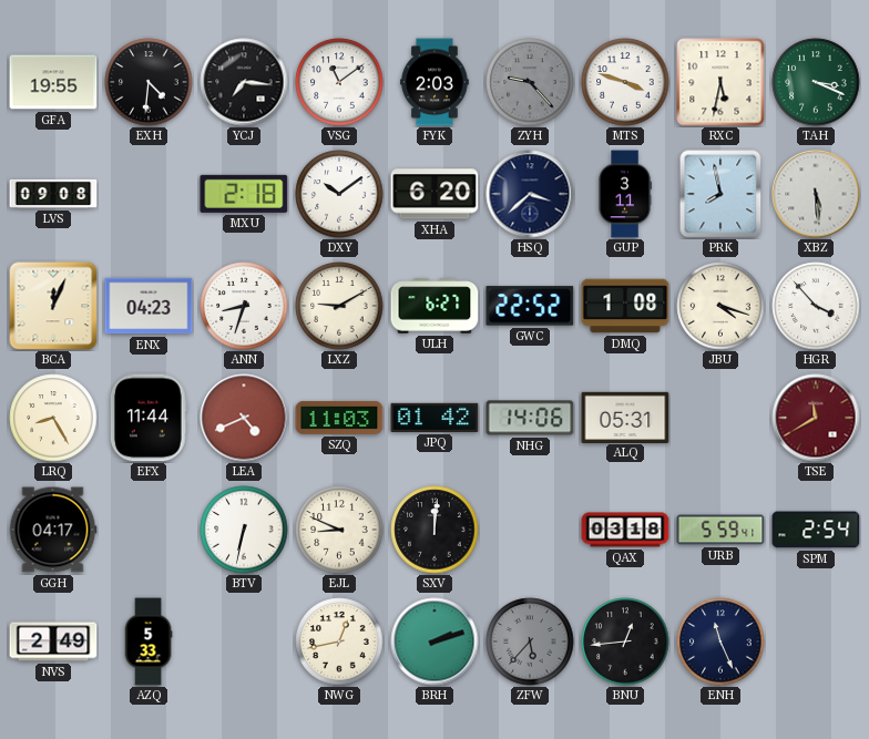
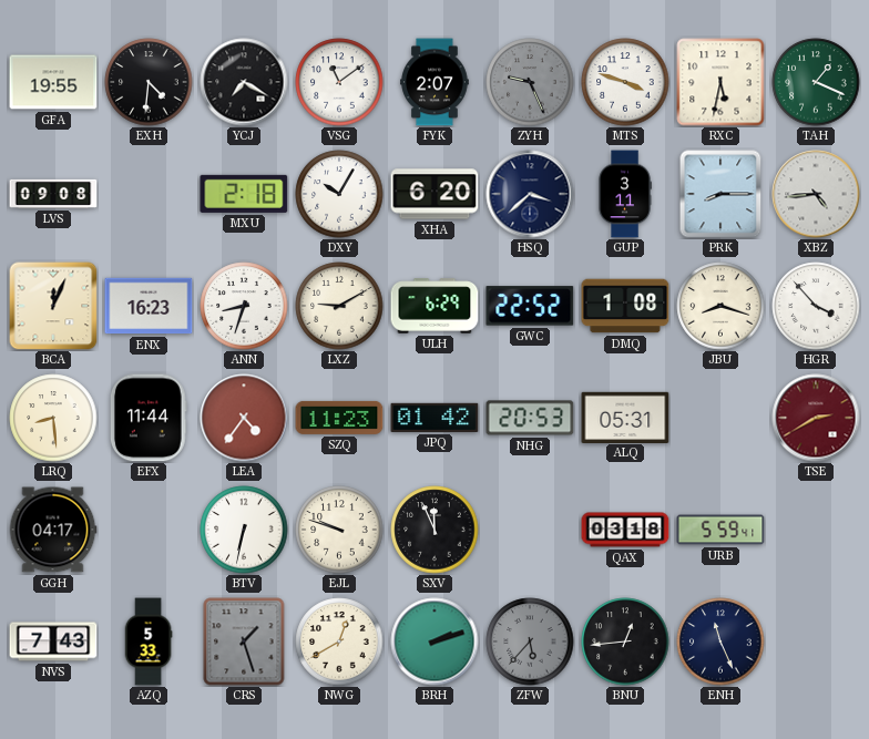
YCJ: 7:16 -> 7:20 (244, 82)
FYK: 2:03 -> 2:07 (434, 82)
ZYH: 9:23 -> 9:26 (530, 82)
TAH: 3:19 -> 1:19 (816, 82)
DXY: 10:09 -> 10:05 (339, 194)
PRK: 7:58 -> 8:15 (720, 194)
XBZ: 5:29 -> 4:44 (816, 194)
ENX: 04:23 -> 16:23 (149, 306)
ULH: 6:27 -> 6:29 (434, 306)
JBU: 4:18 -> 8:18 (720, 306)
LRQ: 8:25 -> 8:29 (53, 418)
LEA: 4:41 -> 4:36 (244, 418)
SZQ: 11:03 -> 11:23 (339, 418)
NHG: 14:06 -> 20:53 (530, 418)
TSE: 11:40 -> 2:40 (816, 418)
EJL: 8:49 -> 9:48 (339, 530)
SXV: 12:01 -> 11:56 (434, 530)
SPM: 2:54 -> none (816, 530)
NVS: 2:49 -> 7:43 (53, 642)
CRS: none -> 1:27 (244, 642)
NWG: 12:43 -> 12:40 (339, 642)
